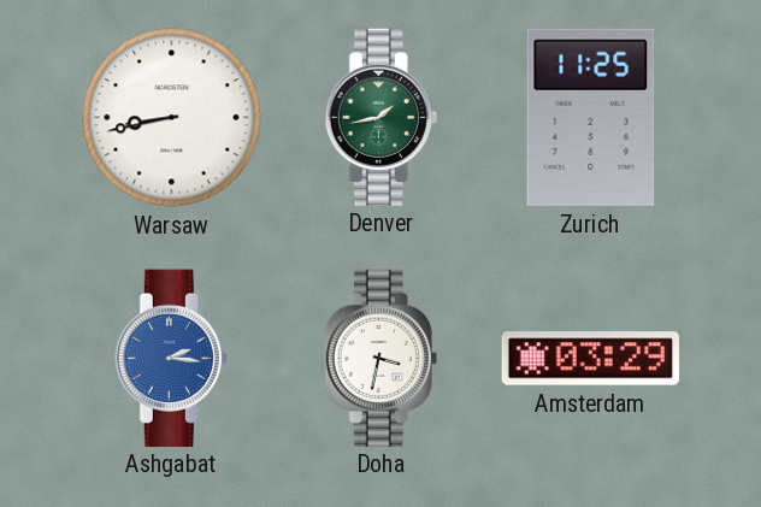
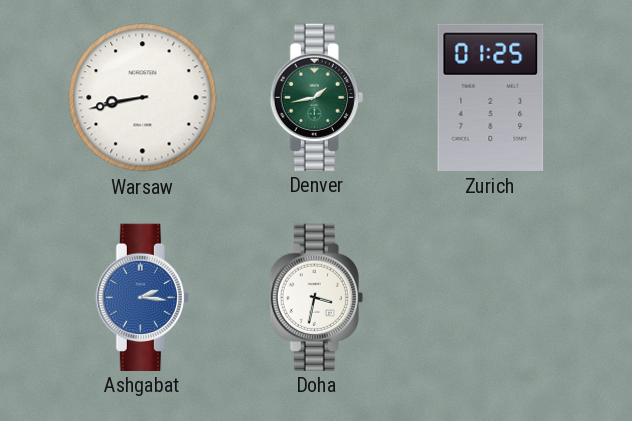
Zurich: 11:25 -> 01:25 (491, 97)
Amsterdam: 03:29 -> none (590, 359)
